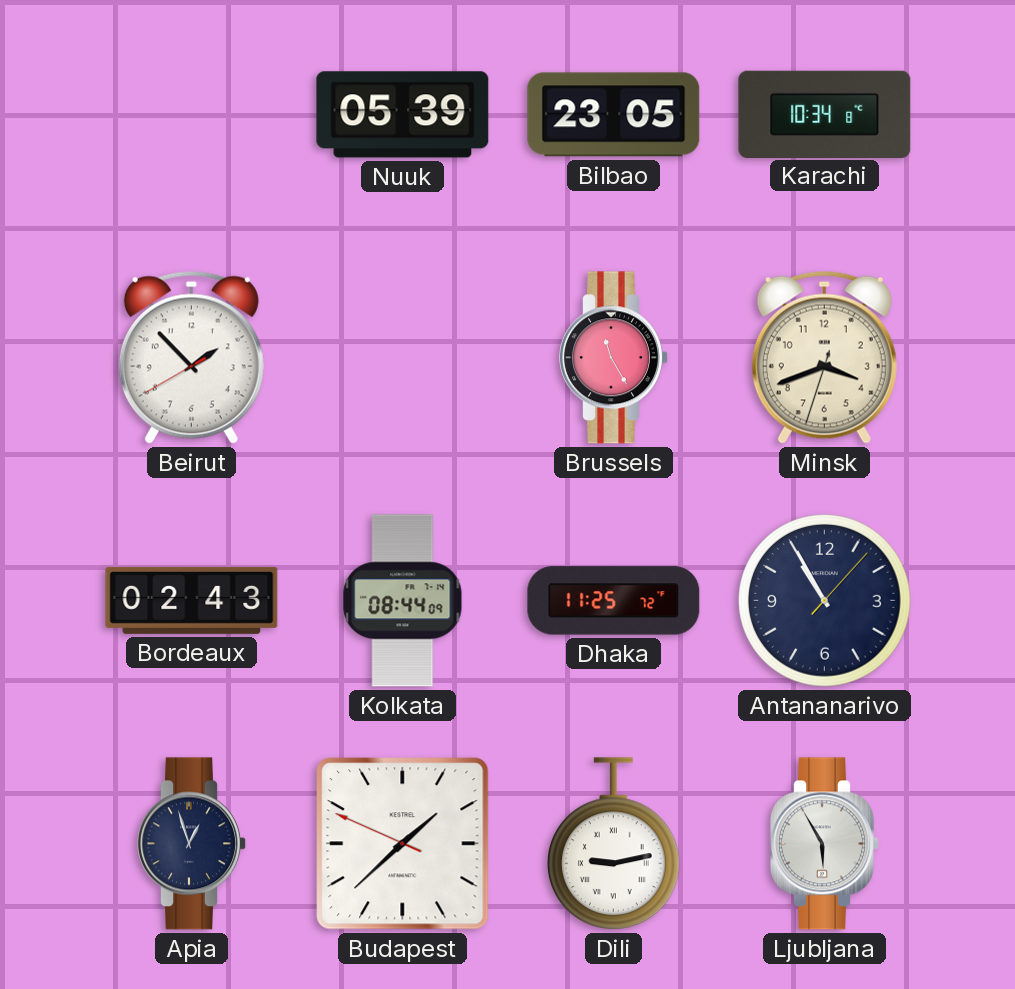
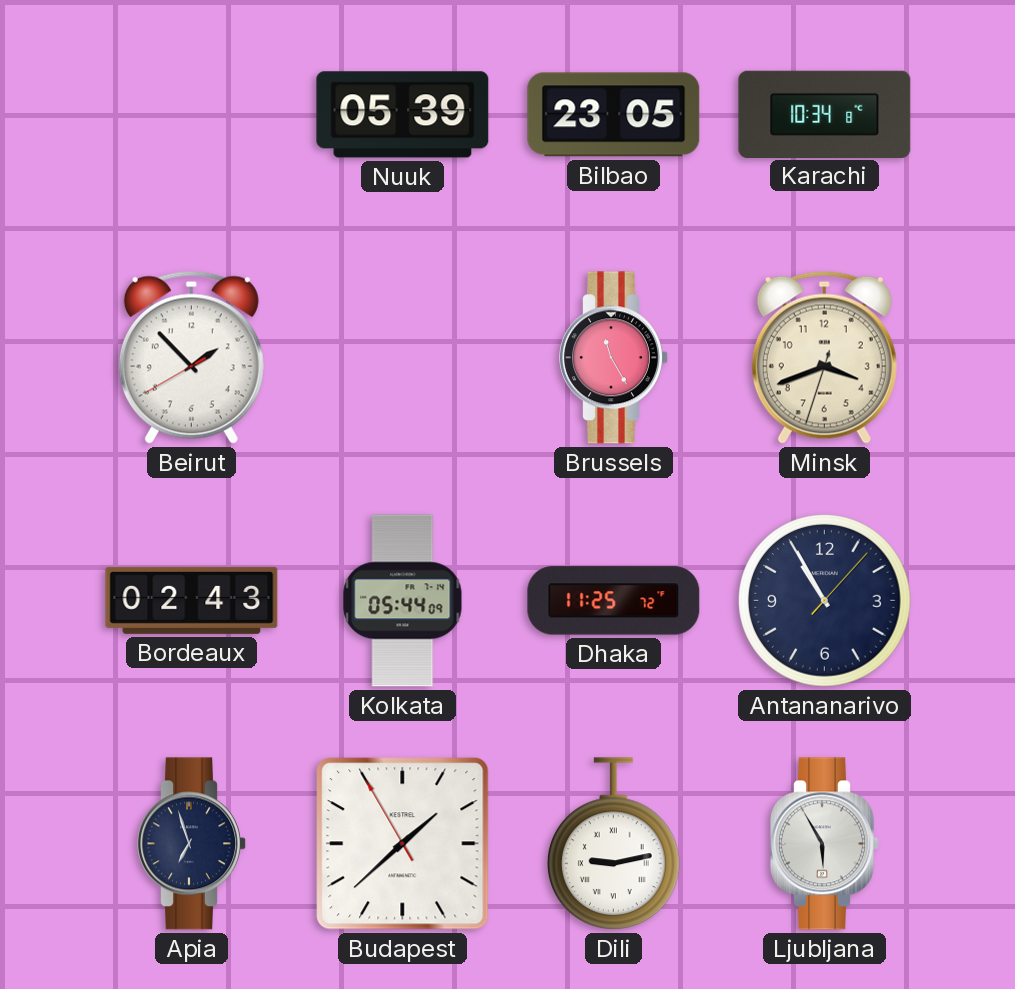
Kolkata: 08:44 -> 05:44 (403, 601)
Apia: 12:57 -> 6:57 (192, 844)
Budapest: 1:37:49 -> 1:37:55 (403, 844)
